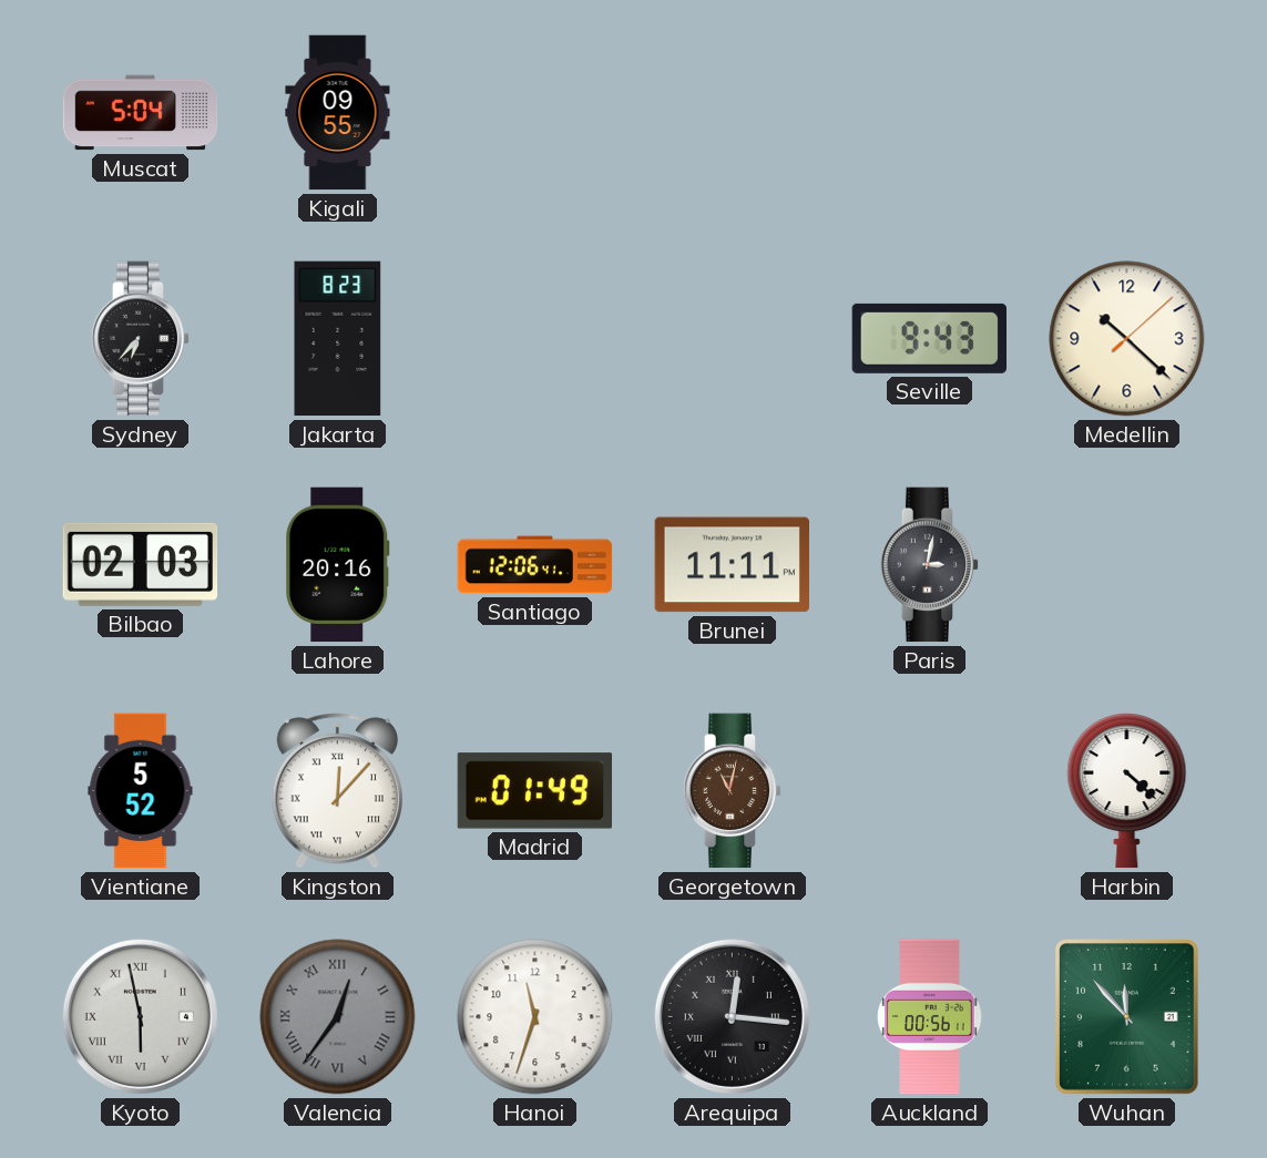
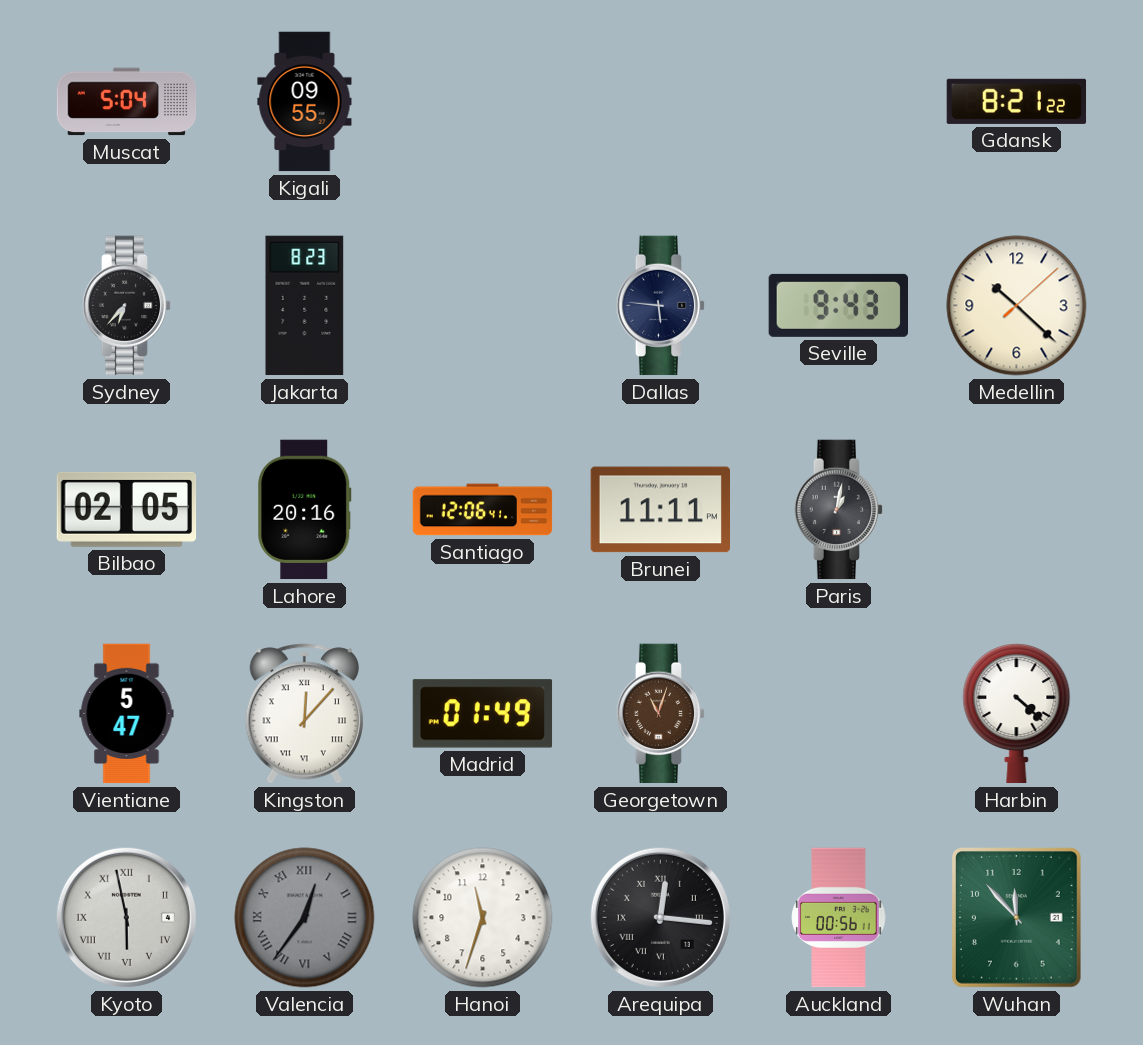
Gdansk: none -> 8:21 (1017, 101)
Dallas: none -> 5:46 (661, 306)
Bilbao: 02:03 -> 02:05 (127, 509)
Paris: 3:02 -> 1:02 (839, 510)
Vientiane: 5:52 -> 5:47 (127, 714)
Georgetown: 11:02 -> 11:03 (661, 714)
